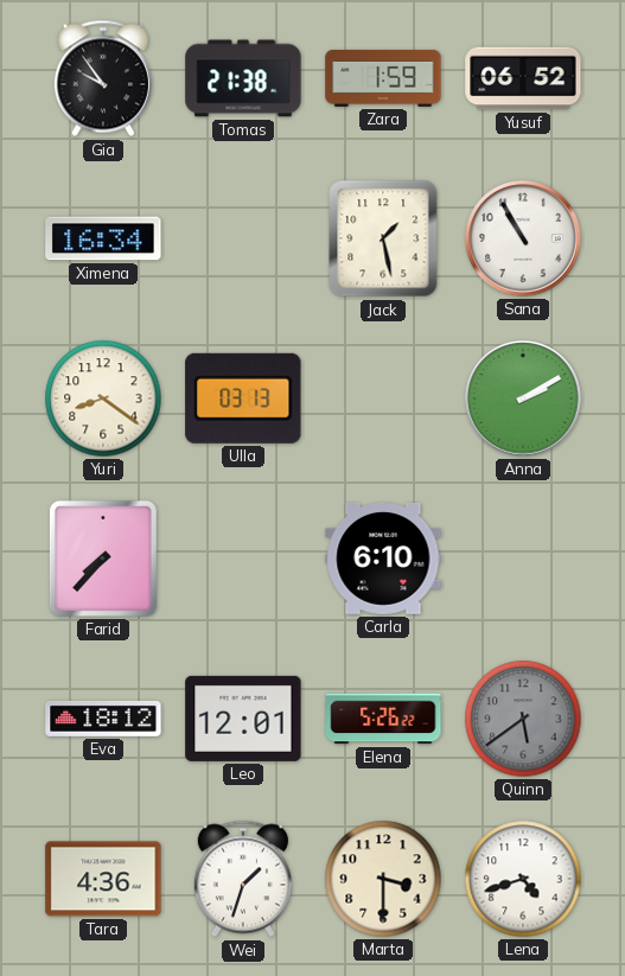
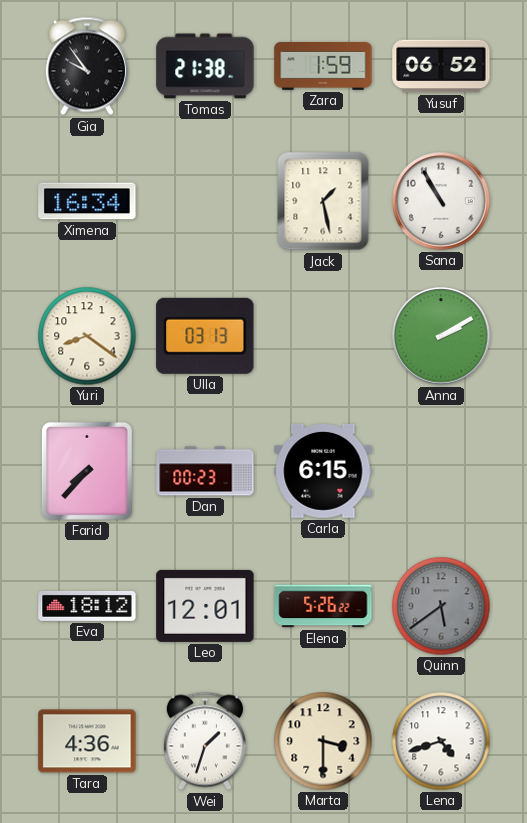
Dan: none -> 00:23 (205, 471)
Carla: 6:10 -> 6:15 (323, 471)
